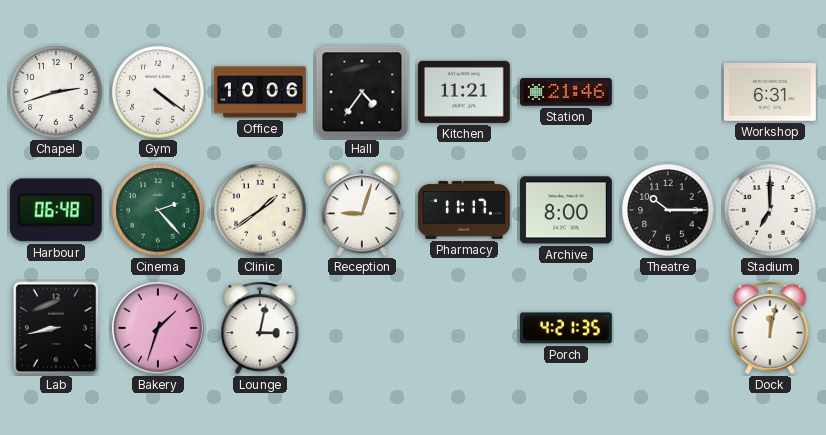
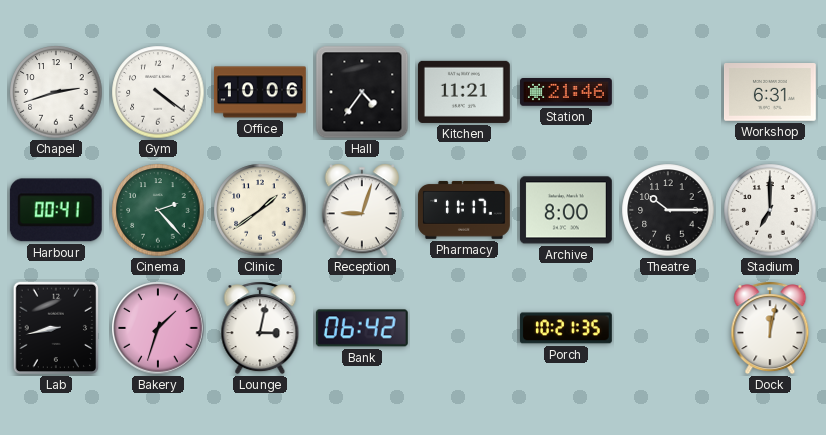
Harbour: 06:48 -> 00:41 (56, 210)
Bank: none -> 06:42 (362, 328)
Porch: 4:21 -> 10:21 (566, 328)
